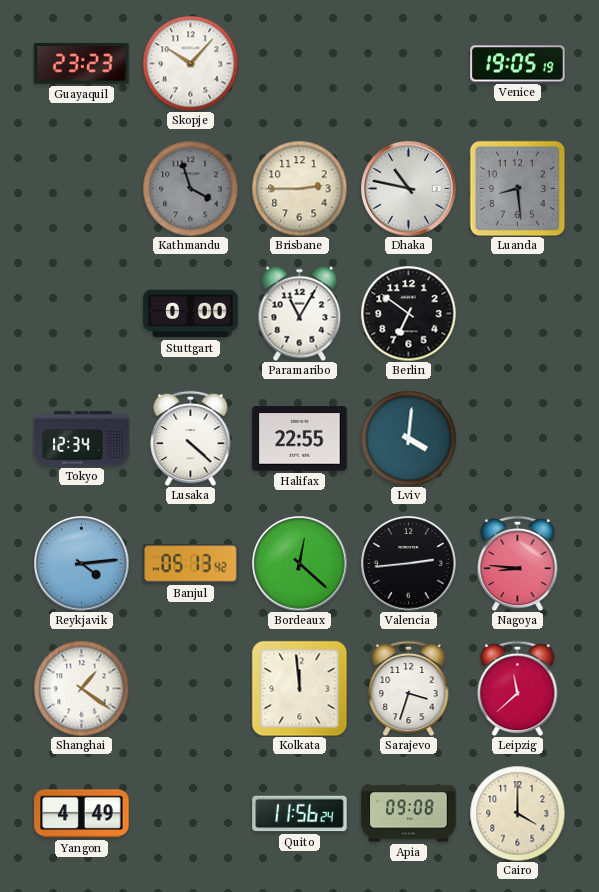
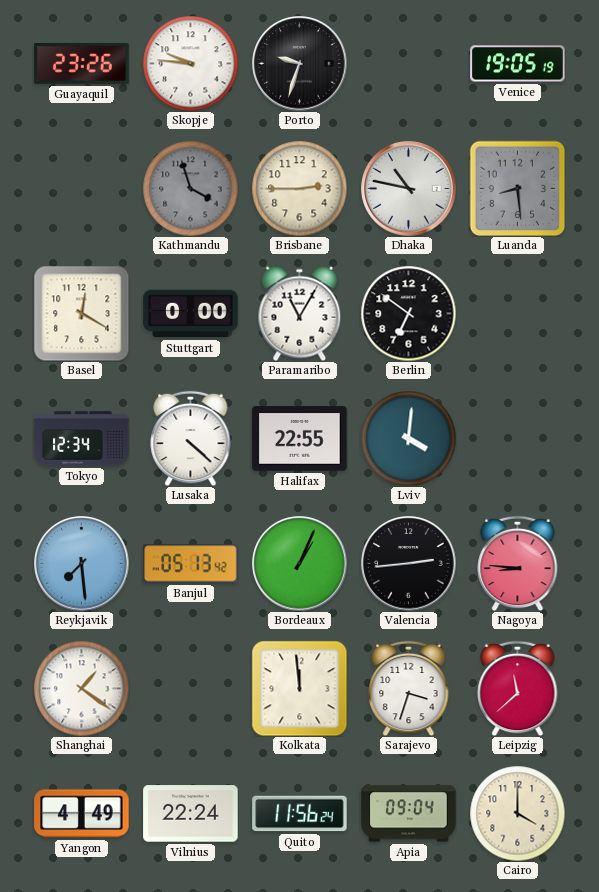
Guayaquil: 23:23 -> 23:26 (82, 64)
Skopje: 10:07 -> 9:46 (190, 63)
Porto: none -> 9:33 (300, 64)
Basel: none -> 12:20 (81, 313)
Reykjavik: 4:14 -> 7:29 (82, 564)
Bordeaux: 12:22 -> 1:04 (300, 564)
Vilnius: none -> 22:24 (191, 814)
Apia: 09:08 -> 09:04 (409, 814)
